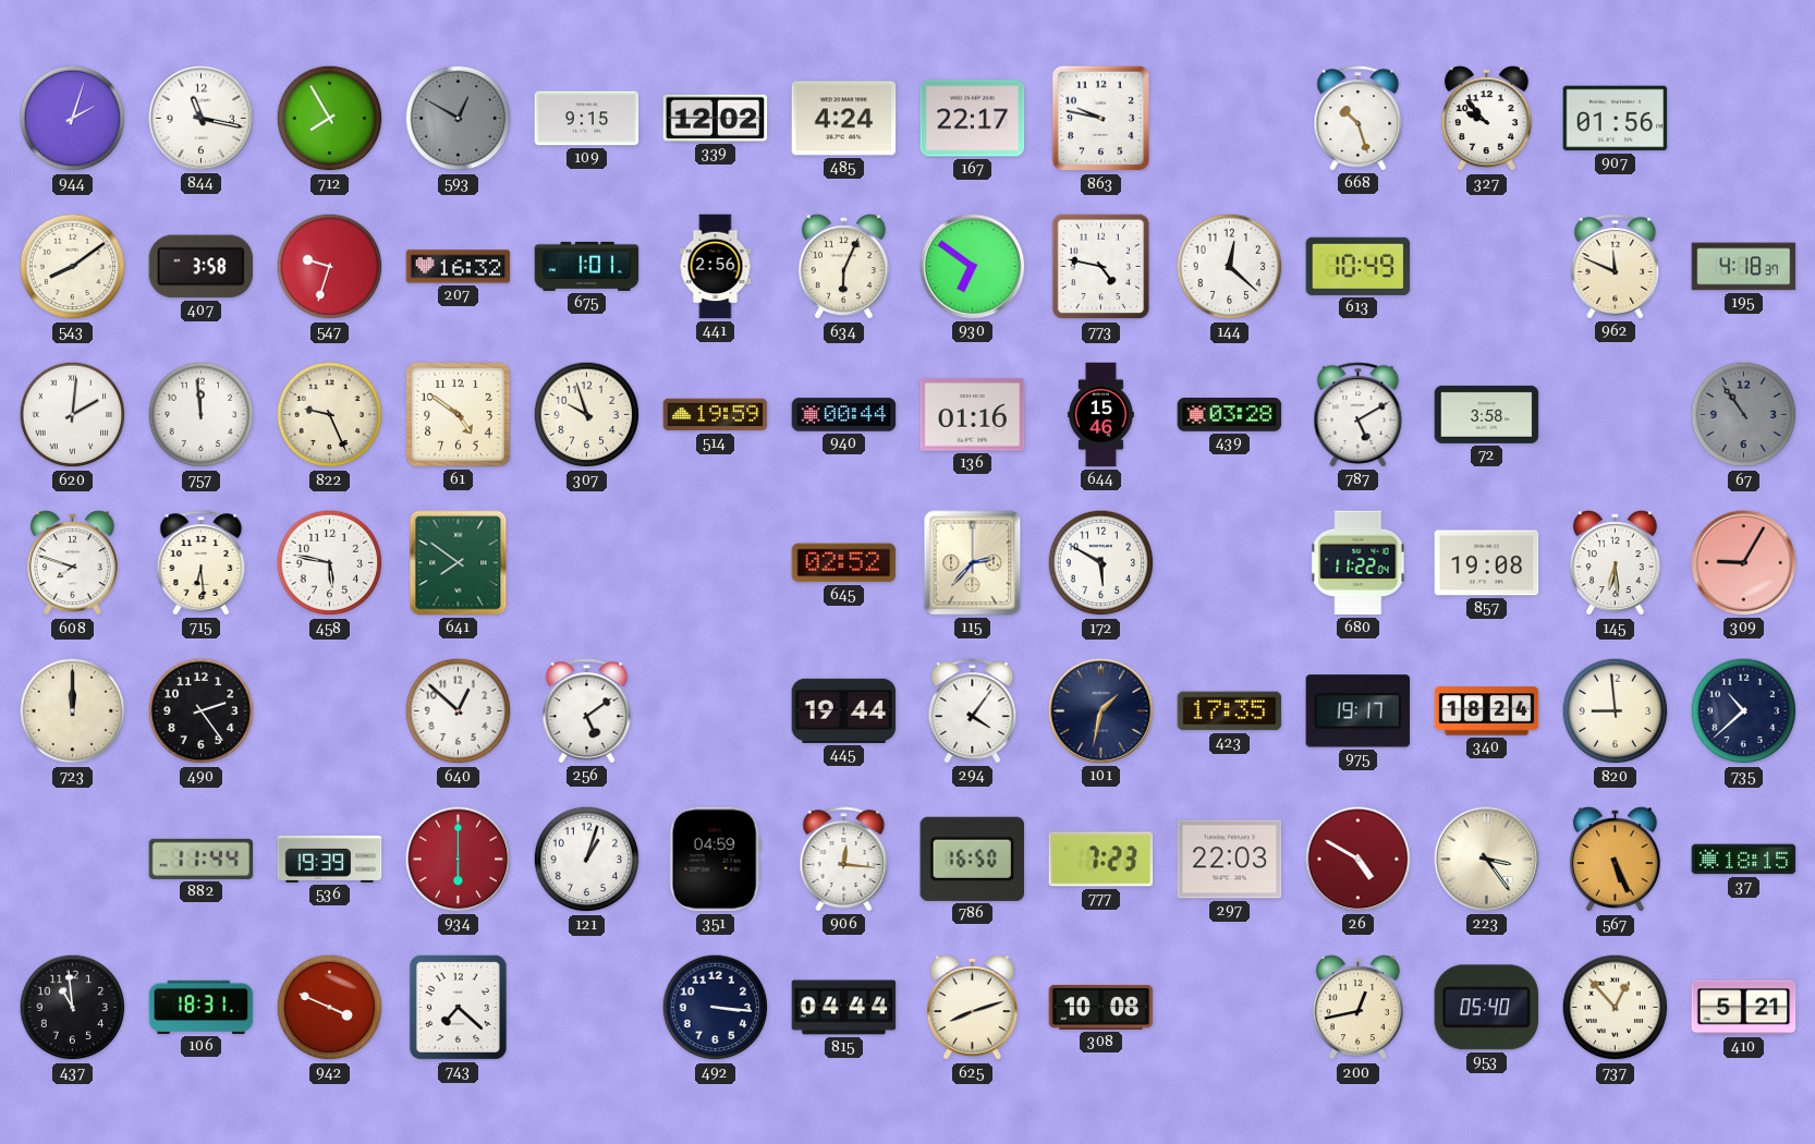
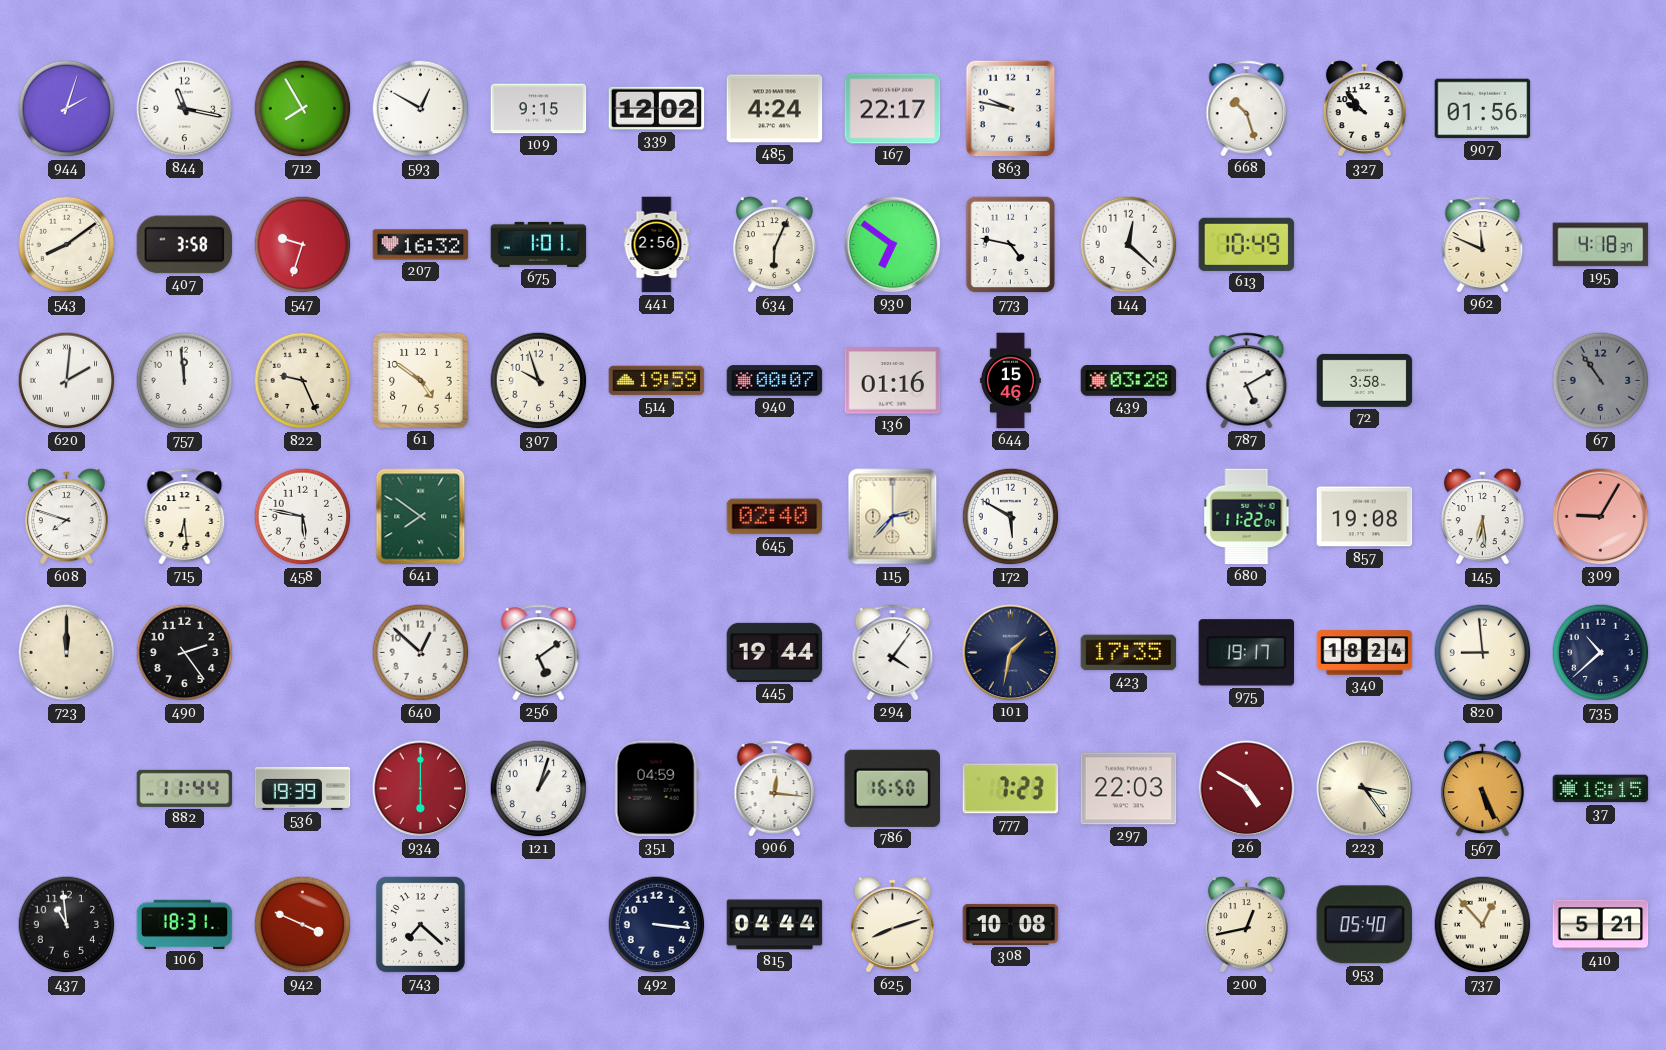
593 dial: grey -> white (421, 109)
940: 00:44 -> 00:07 (775, 381)
645: 02:52 -> 02:40 (775, 517)
